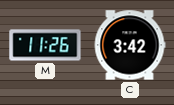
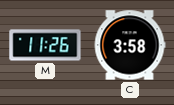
C: 3:42 -> 3:58 (130, 45)
